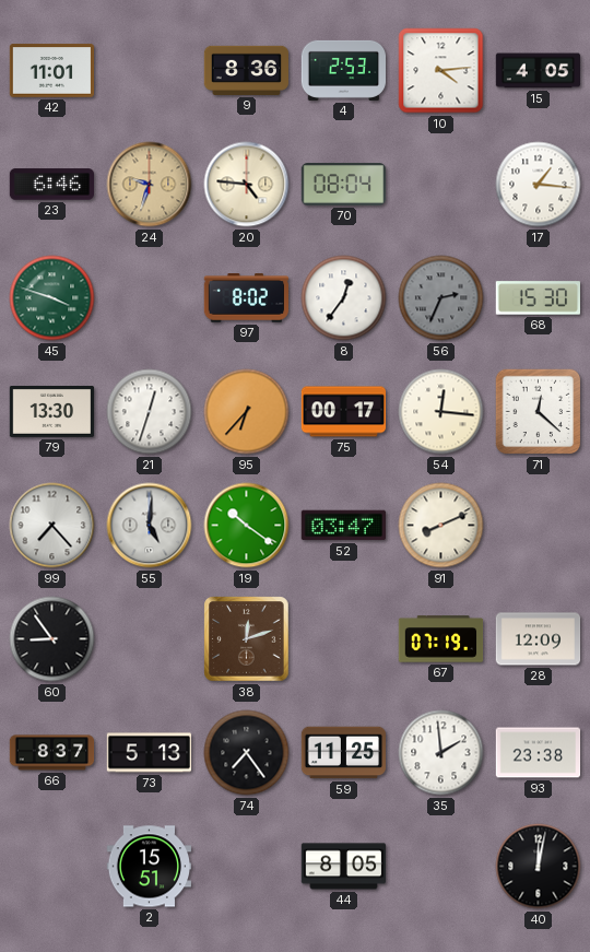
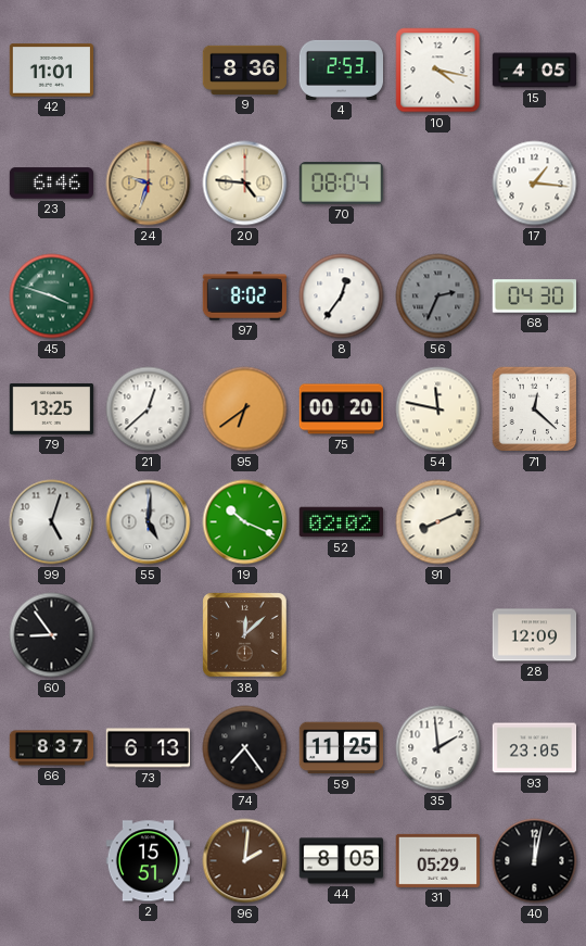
10: 4:14 -> 4:17 (438, 71)
68: 15:30 -> 04:30 (534, 297)
79: 13:30 -> 13:25 (52, 408)
21: 12:33 -> 12:38 (149, 409)
95: 6:37 -> 6:39 (245, 409)
75: 00:17 -> 00:20 (342, 409)
54: 12:16 -> 11:47 (438, 409)
99: 7:23 -> 5:03 (52, 522)
19: 10:21 -> 10:19 (245, 522)
52: 03:47 -> 02:02 (341, 522)
38: 12:12 -> 12:08 (245, 635)
67: 07:19 -> none (441, 639)
73: 5:13 -> 6:13 (149, 748)
93: 23:38 -> 23:05 (535, 748)
96: none -> 2:01 (245, 861)
31: none -> 05:29 (437, 860)
